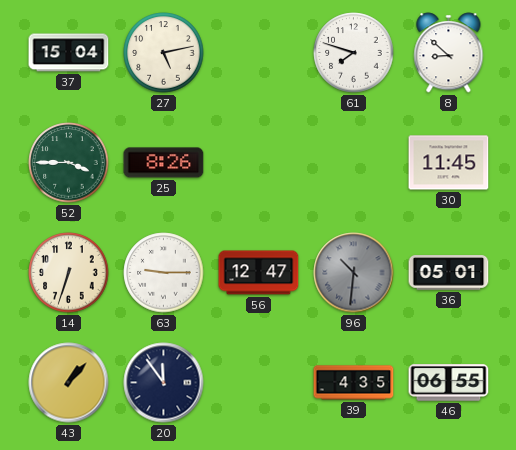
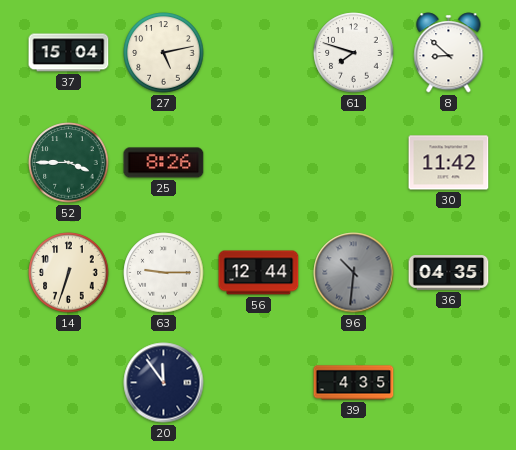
30: 11:45 -> 11:42 (449, 163)
56: 12:47 -> 12:44 (259, 273)
36: 05:01 -> 04:35 (449, 273)
43: 1:07 -> none (69, 383)
46: 06:55 -> none (449, 383)
